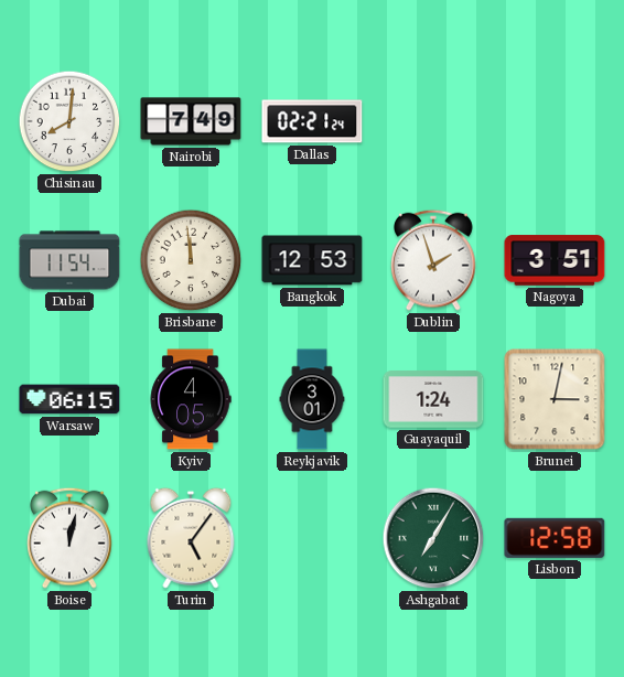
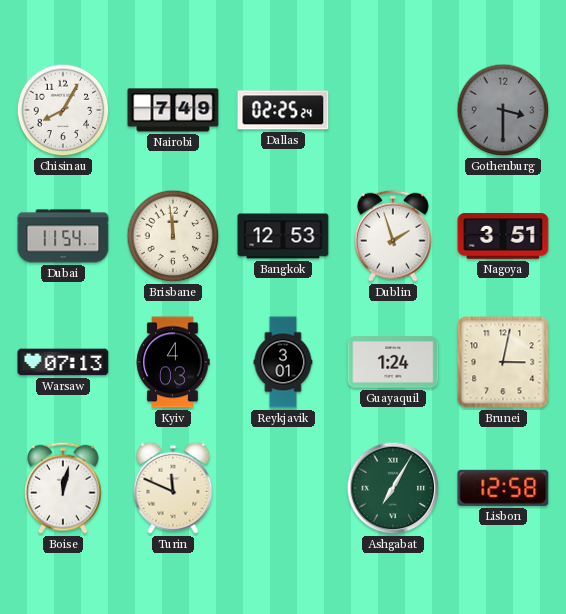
Chisinau: 8:01 -> 8:05 (63, 110)
Dallas: 02:21 -> 02:25 (283, 110)
Gothenburg: none -> 3:30 (503, 110)
Warsaw: 06:15 -> 07:13 (63, 362)
Kyiv: 4:05 -> 4:03 (173, 362)
Turin: 5:06 -> 11:49 (173, 488)
